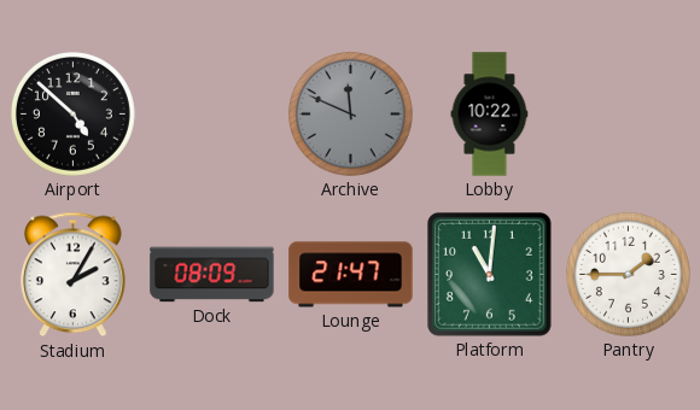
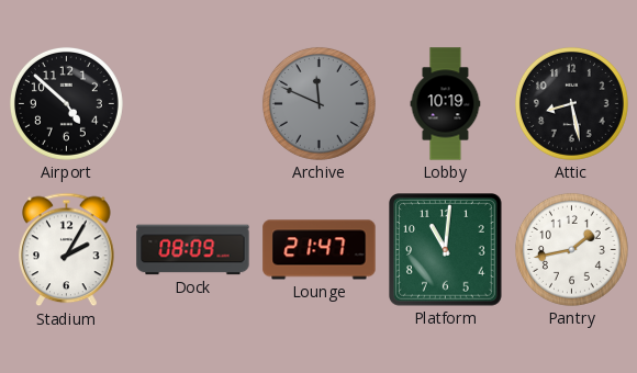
Lobby: 10:22 -> 10:19 (446, 104)
Attic: none -> 8:28 (571, 103)
Pantry: 1:45 -> 1:43 (571, 249)
